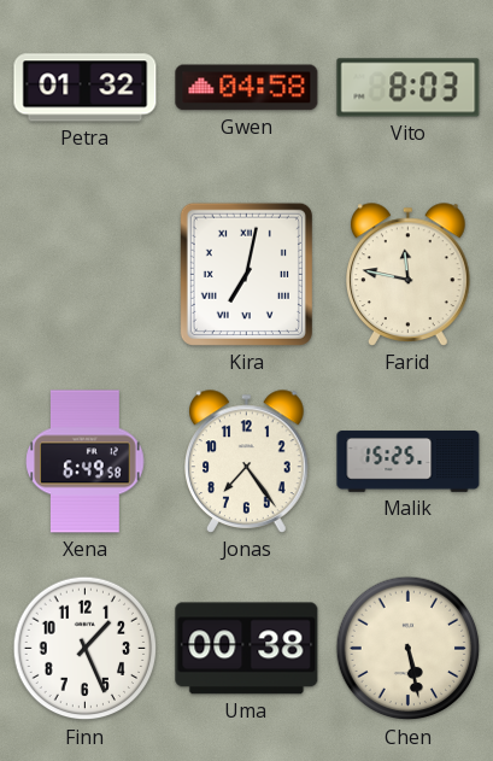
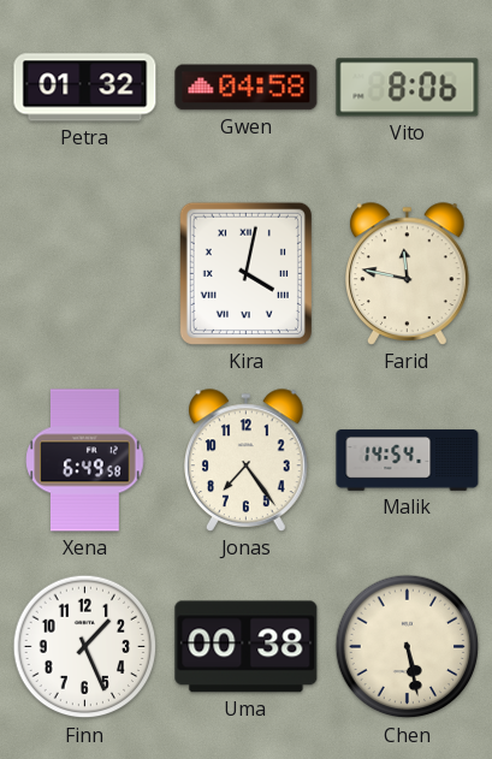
Vito: 8:03 -> 8:06 (408, 88)
Kira: 7:02 -> 4:02 (245, 273)
Malik: 15:25 -> 14:54 (408, 461)
